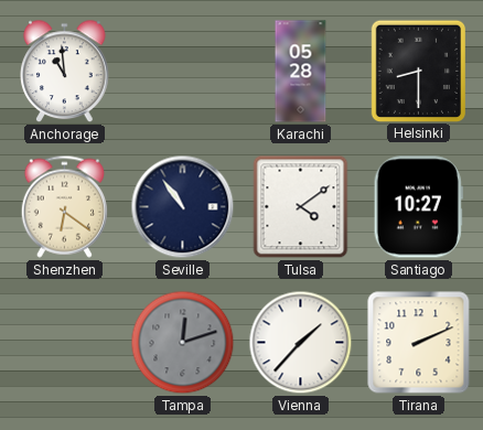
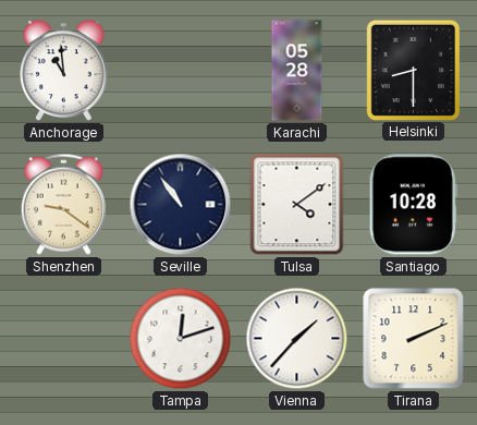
Shenzhen: 6:21 -> 9:21 (63, 204)
Santiago: 10:27 -> 10:28 (413, 205)
Tampa dial: grey -> white (181, 339)
